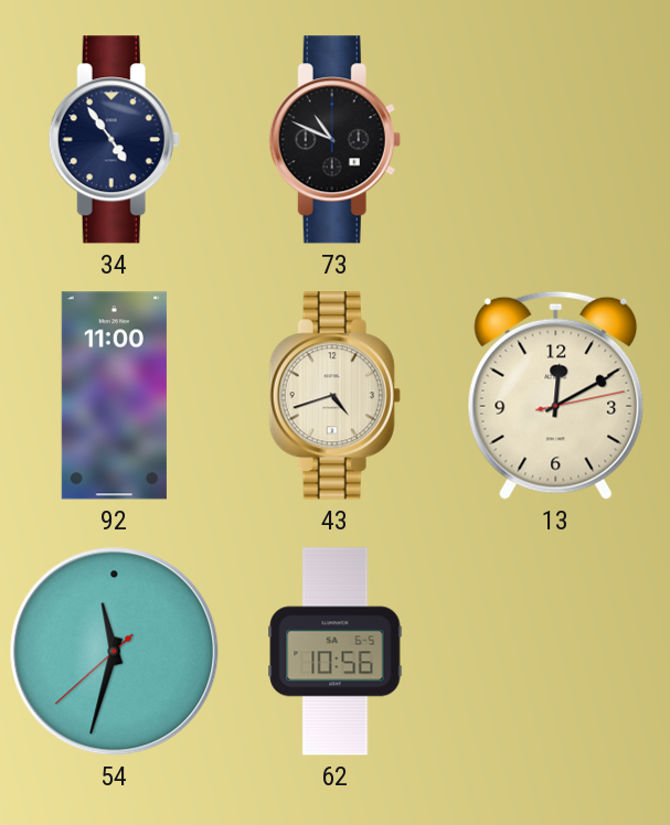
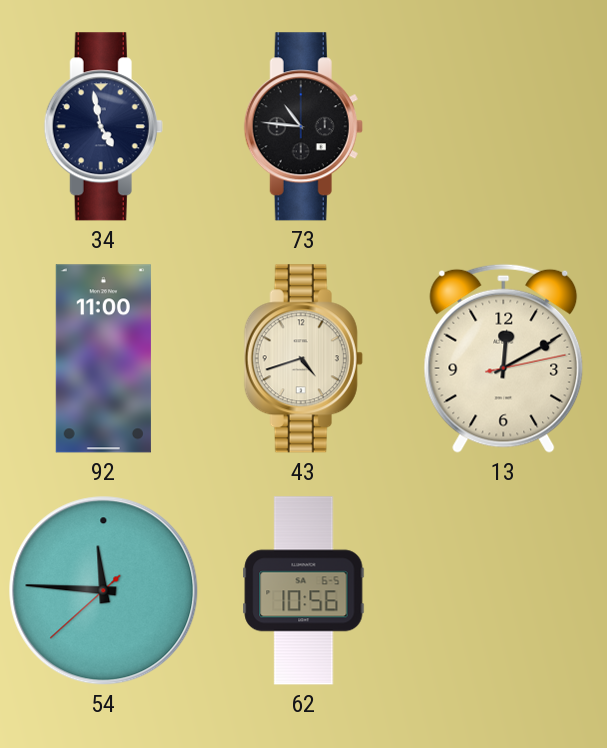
34: 4:54 -> 4:58 (103, 127)
73: 10:49 -> 10:46 (303, 127)
54: 11:32 -> 11:45 (104, 591)
